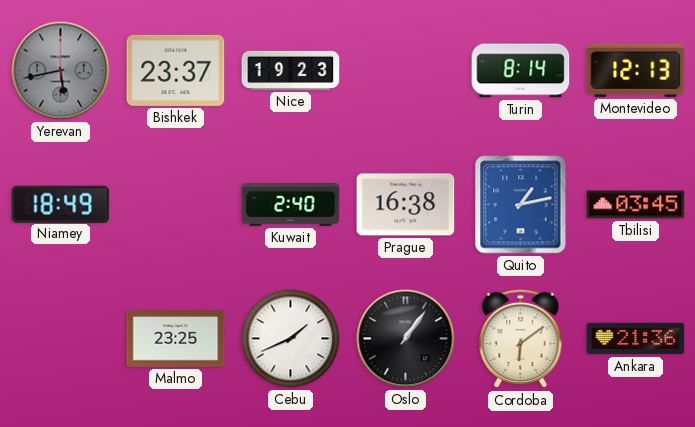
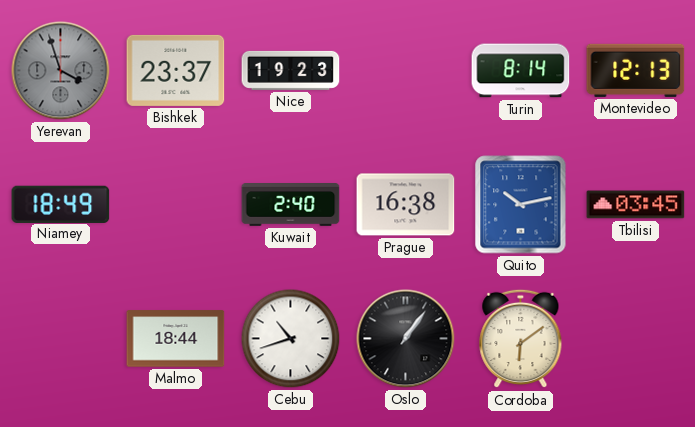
Yerevan: 5:43 -> 3:57 (61, 71)
Quito: 1:13 -> 10:13 (521, 205)
Malmo: 23:25 -> 18:44 (176, 339)
Cebu: 1:41 -> 10:42 (291, 339)
Ankara: 21:36 -> none (636, 339)
